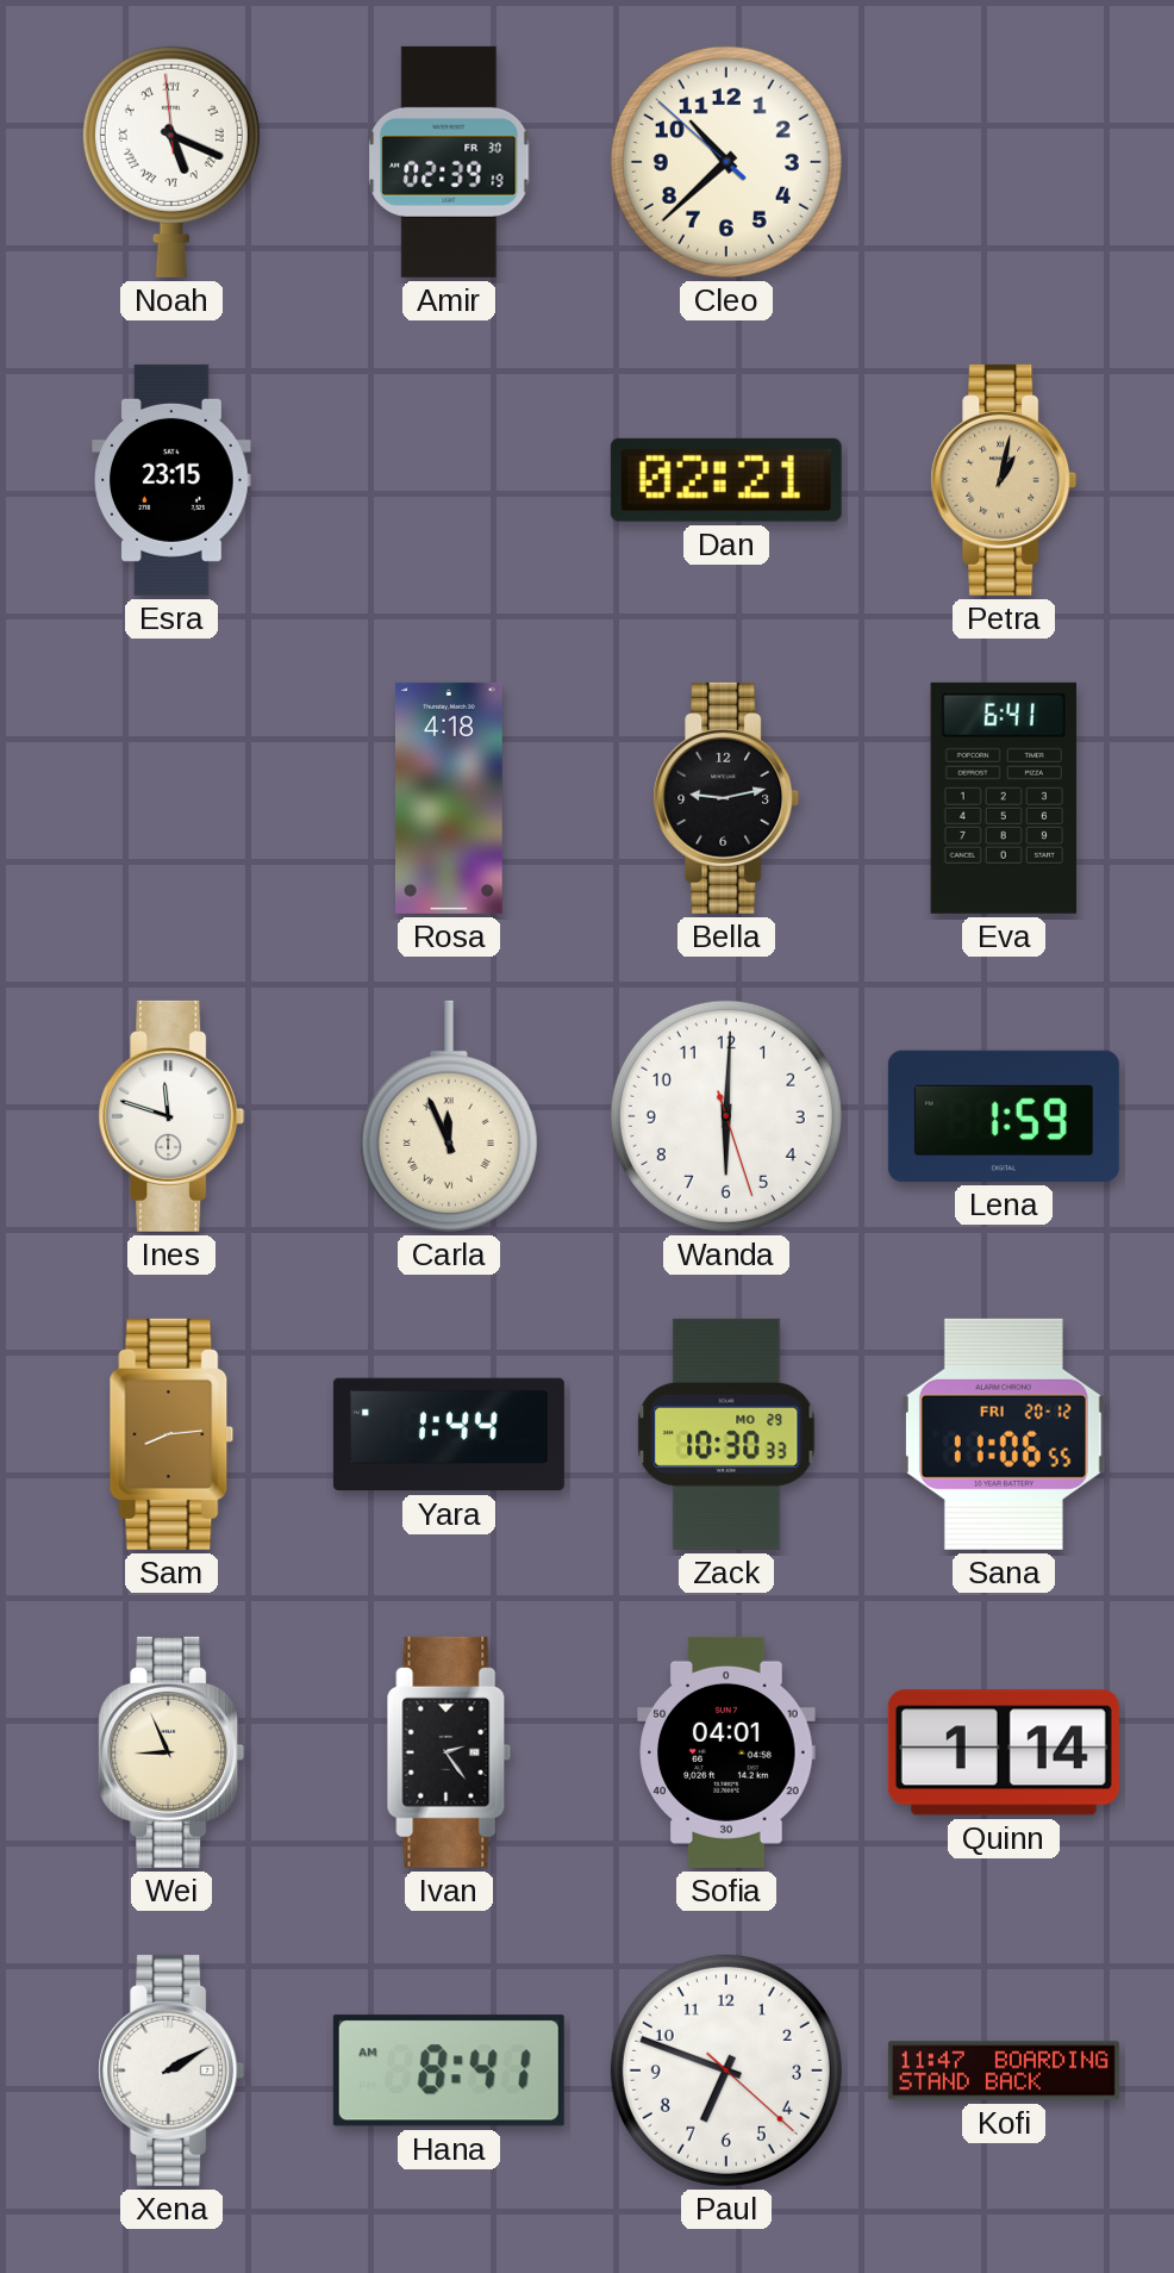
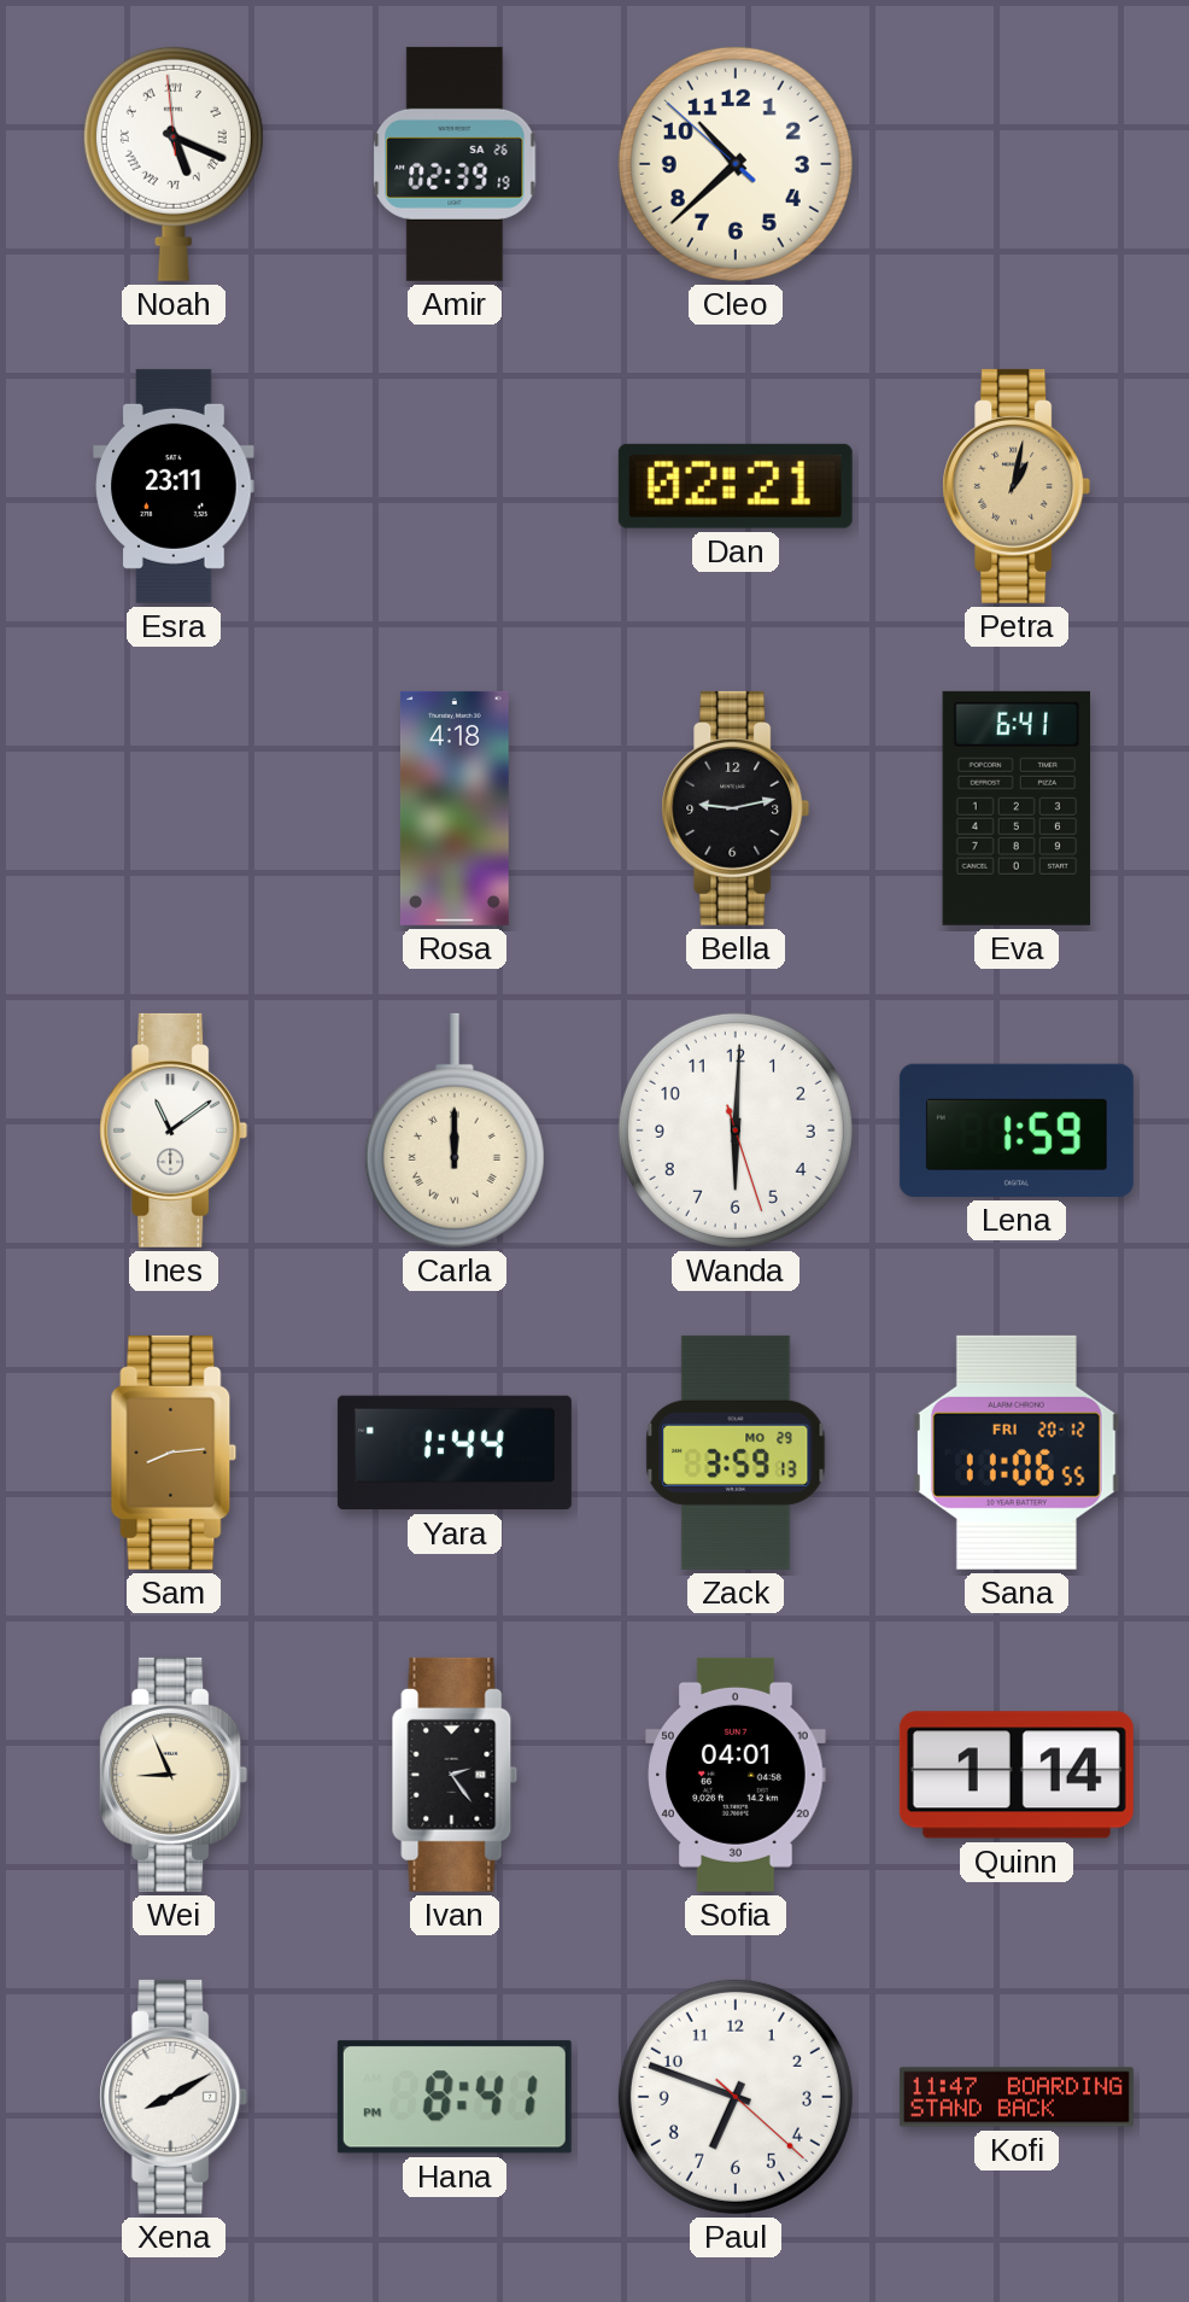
Amir date: FR 30 -> SA 26 (455, 164)
Esra: 23:15 -> 23:11 (174, 486)
Ines: 11:48 -> 11:09 (174, 1130)
Carla: 11:56 -> 12:00 (455, 1130)
Zack: 10:30 -> 3:59 (736, 1453)
Xena: 2:10 -> 8:10 (174, 2097)
Hana: 8:41 AM -> 8:41 PM (455, 2097)
